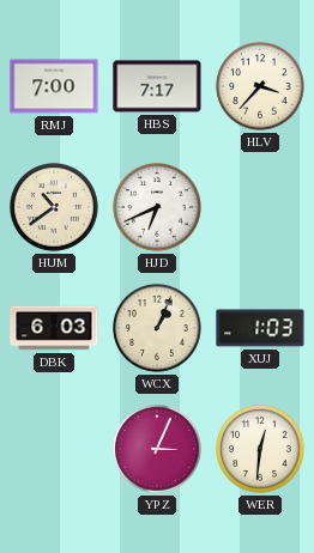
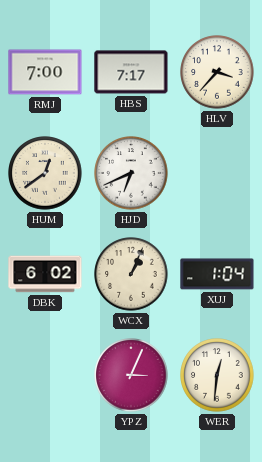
HUM: 10:39 -> 12:39 (45, 173)
DBK: 6:03 -> 6:02 (45, 274)
XUJ: 1:03 -> 1:04 (217, 274)
